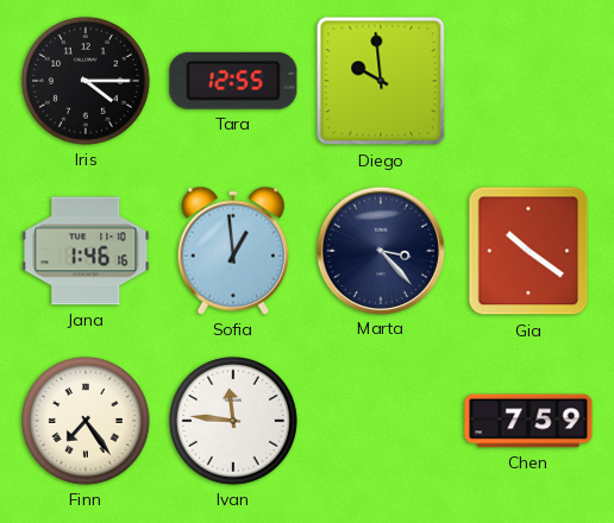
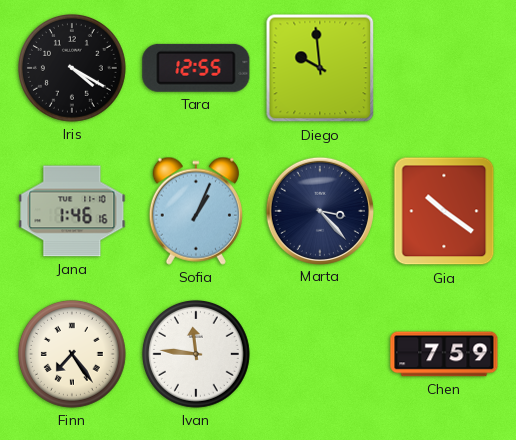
Iris: 4:15 -> 4:20 (72, 68)
Sofia: 12:59 -> 1:04 (196, 211)
